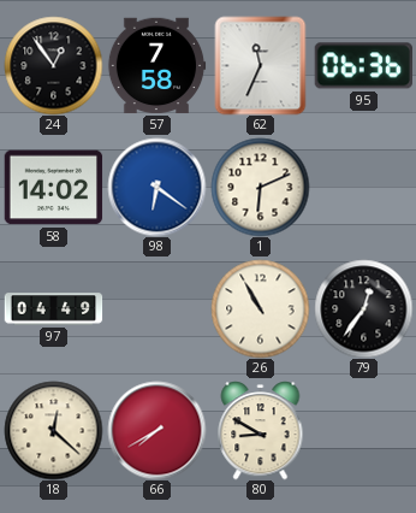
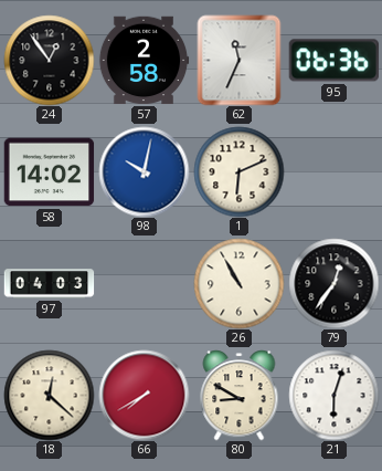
57: 7:58 -> 2:58 (144, 61)
98: 6:21 -> 10:02 (144, 171)
97: 04:49 -> 04:03 (49, 284)
21: none -> 6:03 (333, 395)
